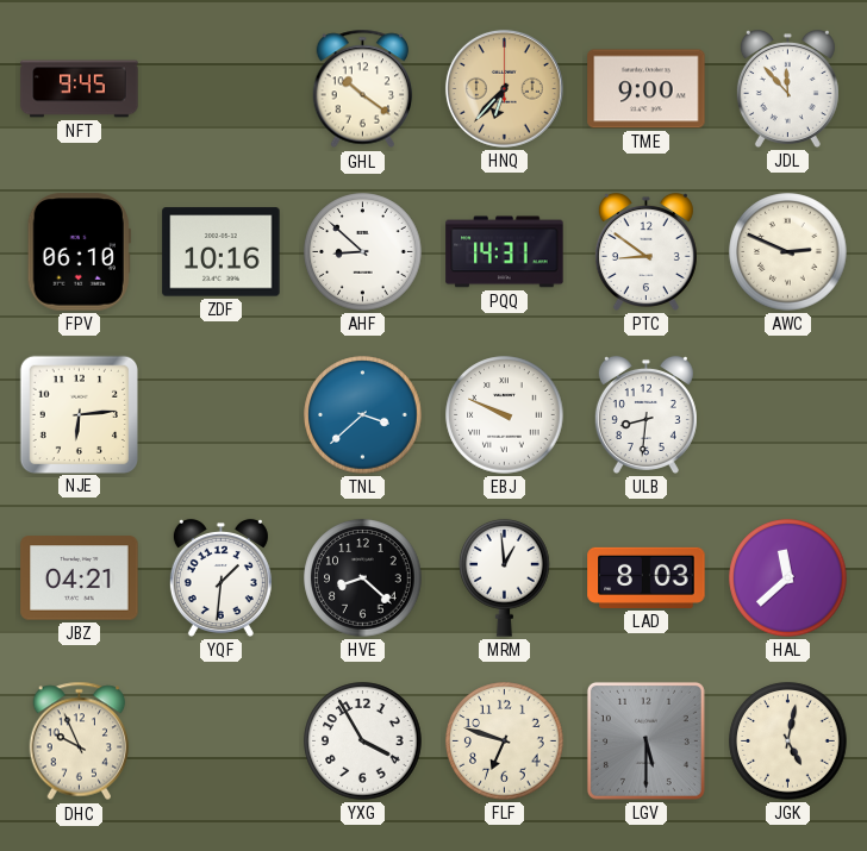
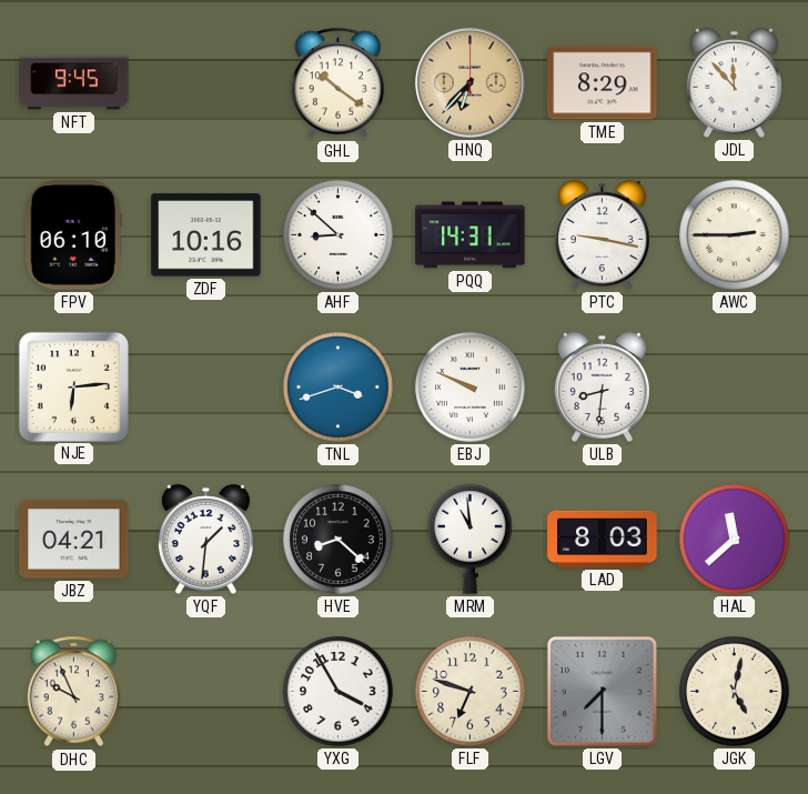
TME: 9:00 -> 8:29 (603, 83)
PTC: 8:51 -> 9:17 (602, 234)
AWC: 2:49 -> 2:45 (735, 235)
TNL: 3:38 -> 3:42 (339, 388)
MRM: 12:59 -> 10:59 (471, 540)
LGV: 5:30 -> 7:30 (602, 691)
